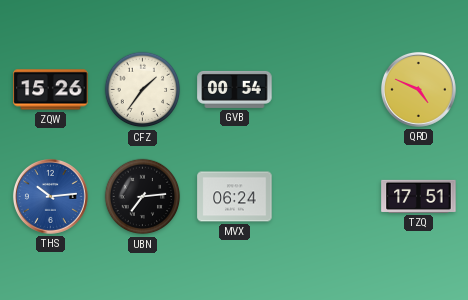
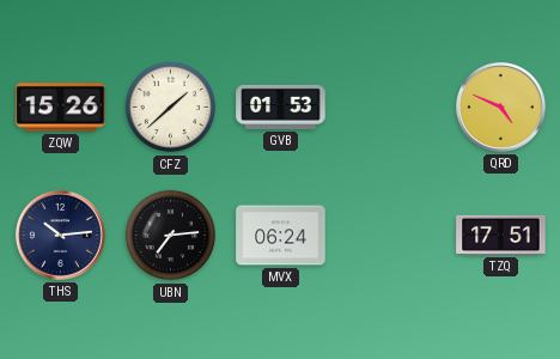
CFZ: 1:36 -> 1:38 (171, 108)
GVB: 00:54 -> 01:53 (281, 107)
THS dial: blue -> navy (60, 235)
